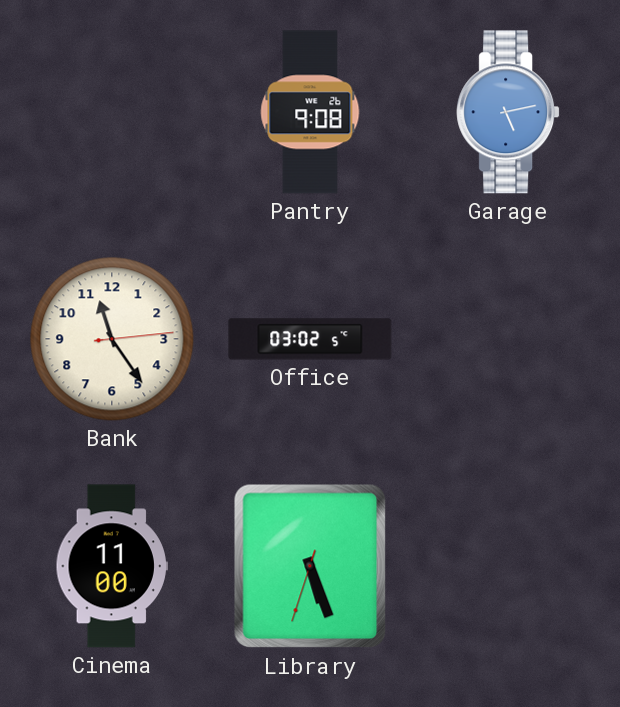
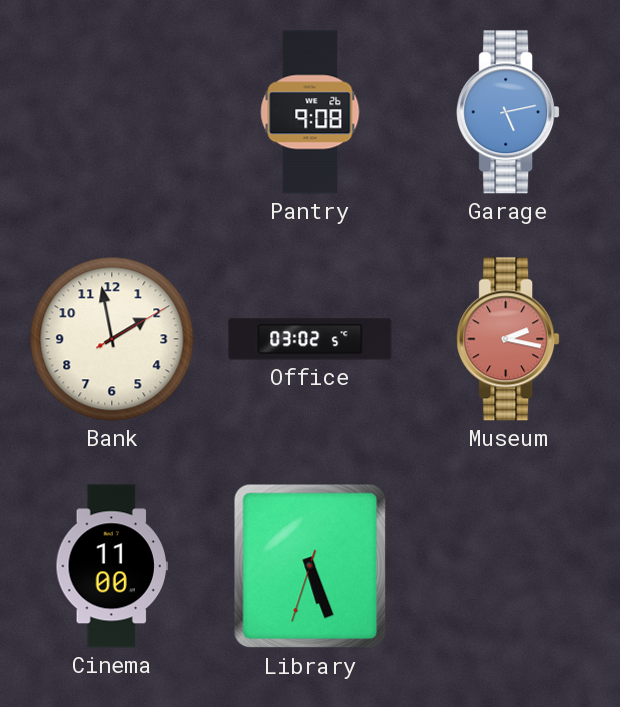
Bank: 11:24 -> 1:58 (112, 339)
Museum: none -> 2:17 (508, 339)
